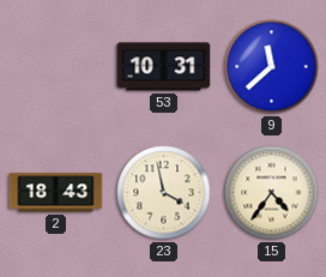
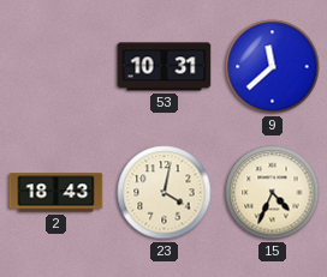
23: 3:58 -> 4:02 (165, 193)
15: 4:36 -> 4:34 (273, 193)
